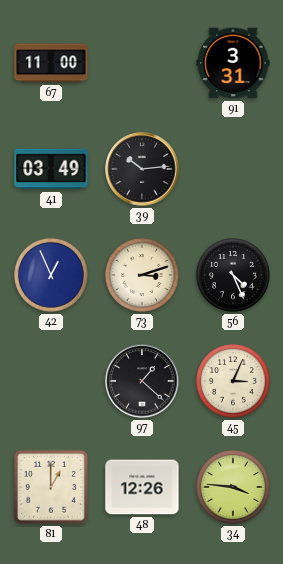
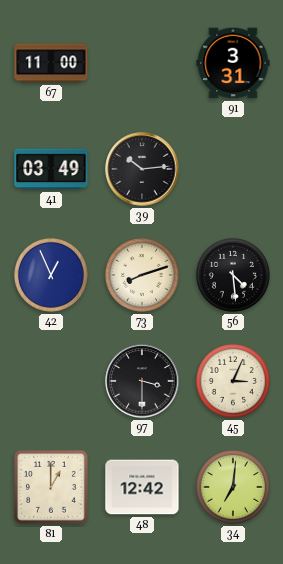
73: 3:12 -> 8:12 (142, 275)
56: 4:26 -> 4:29 (233, 275)
97: 1:22 -> 3:30 (142, 381)
48: 12:26 -> 12:42 (142, 487)
34: 3:46 -> 7:01 (233, 487)
